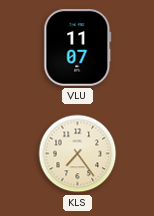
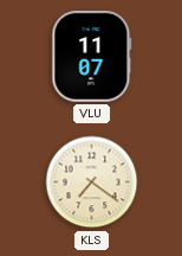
KLS: 7:24 -> 7:21 (92, 183)
